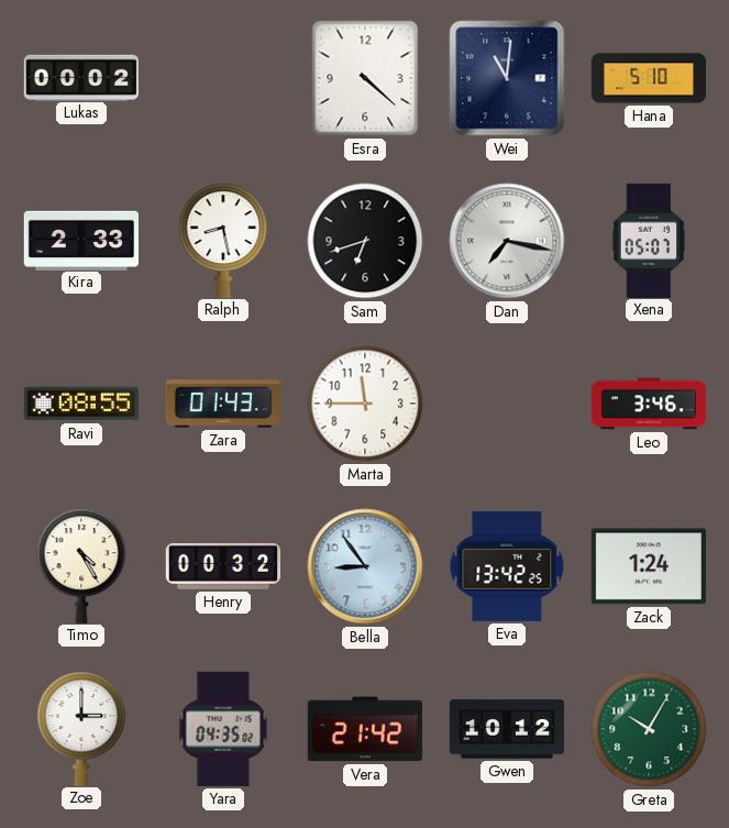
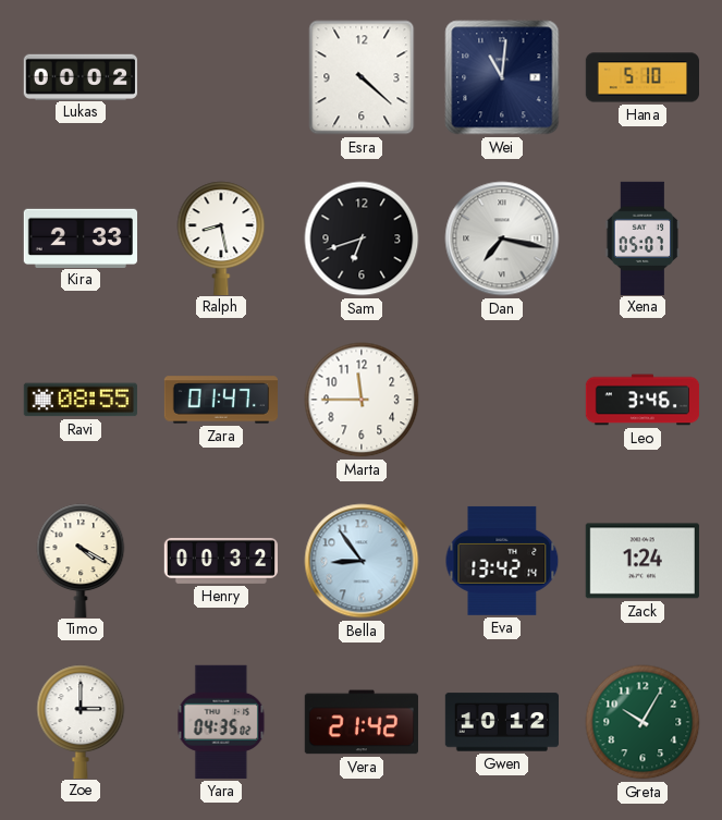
Zara: 01:43 -> 01:47 (220, 400)
Timo: 4:25 -> 4:20 (81, 560)
Eva: 13:42:25 -> 13:42:14 (502, 561)
